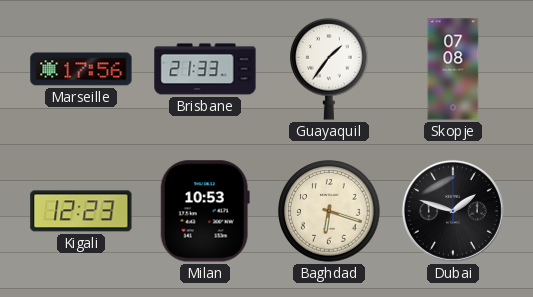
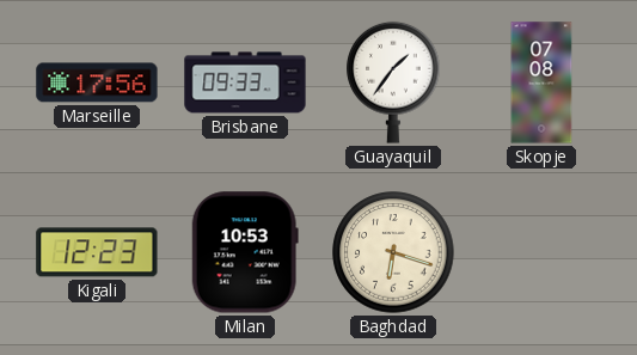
Brisbane: 21:33 -> 09:33 (245, 82)
Dubai: 1:48 -> none (453, 211)
